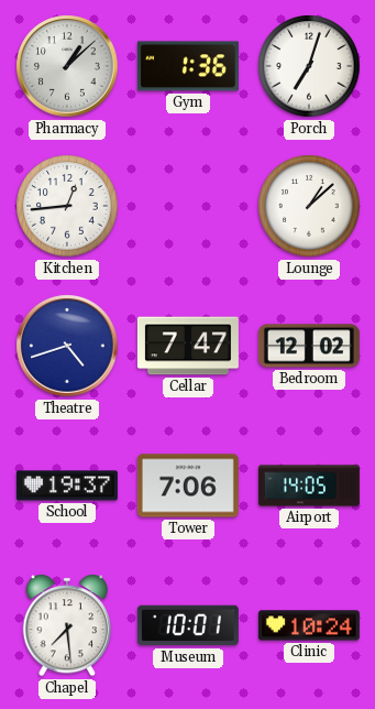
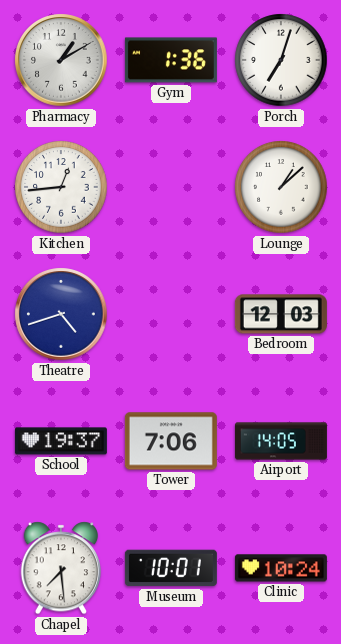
Pharmacy: 1:08 -> 1:10 (61, 60)
Cellar: 7:47 -> none (188, 346)
Bedroom: 12:02 -> 12:03 (281, 314)
